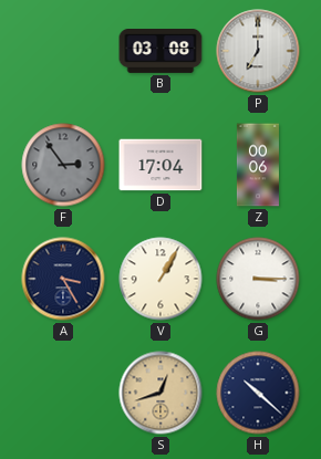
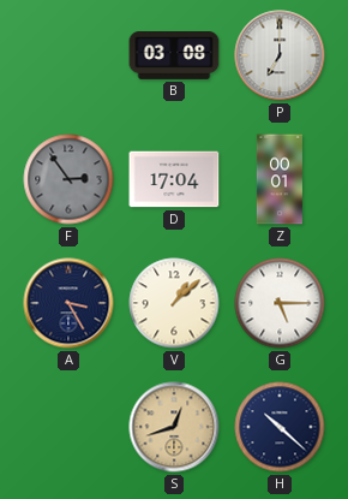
Z: 00:06 -> 00:01 (280, 179)
V: 1:05 -> 1:08 (174, 303)
G: 3:15 -> 5:15 (280, 303)
